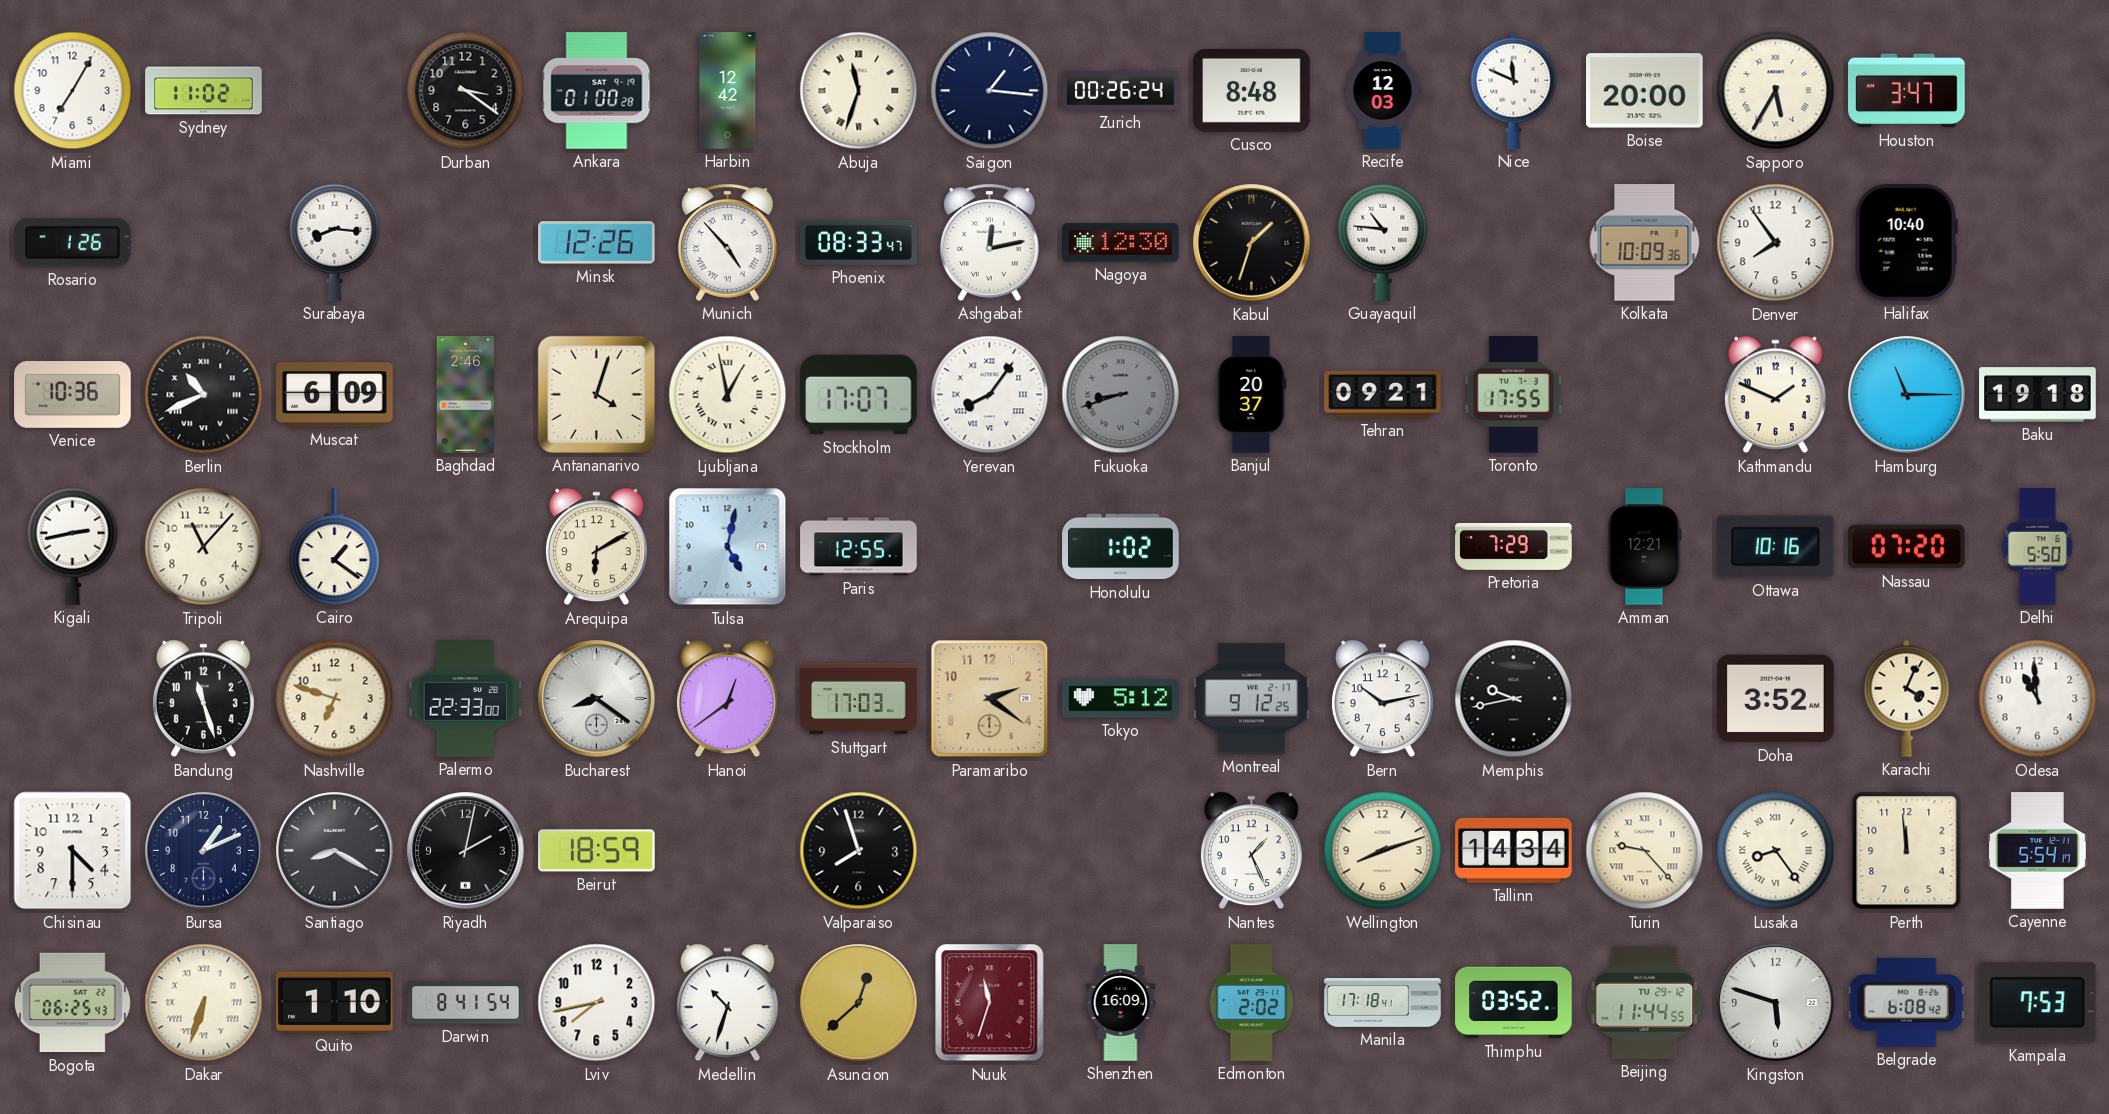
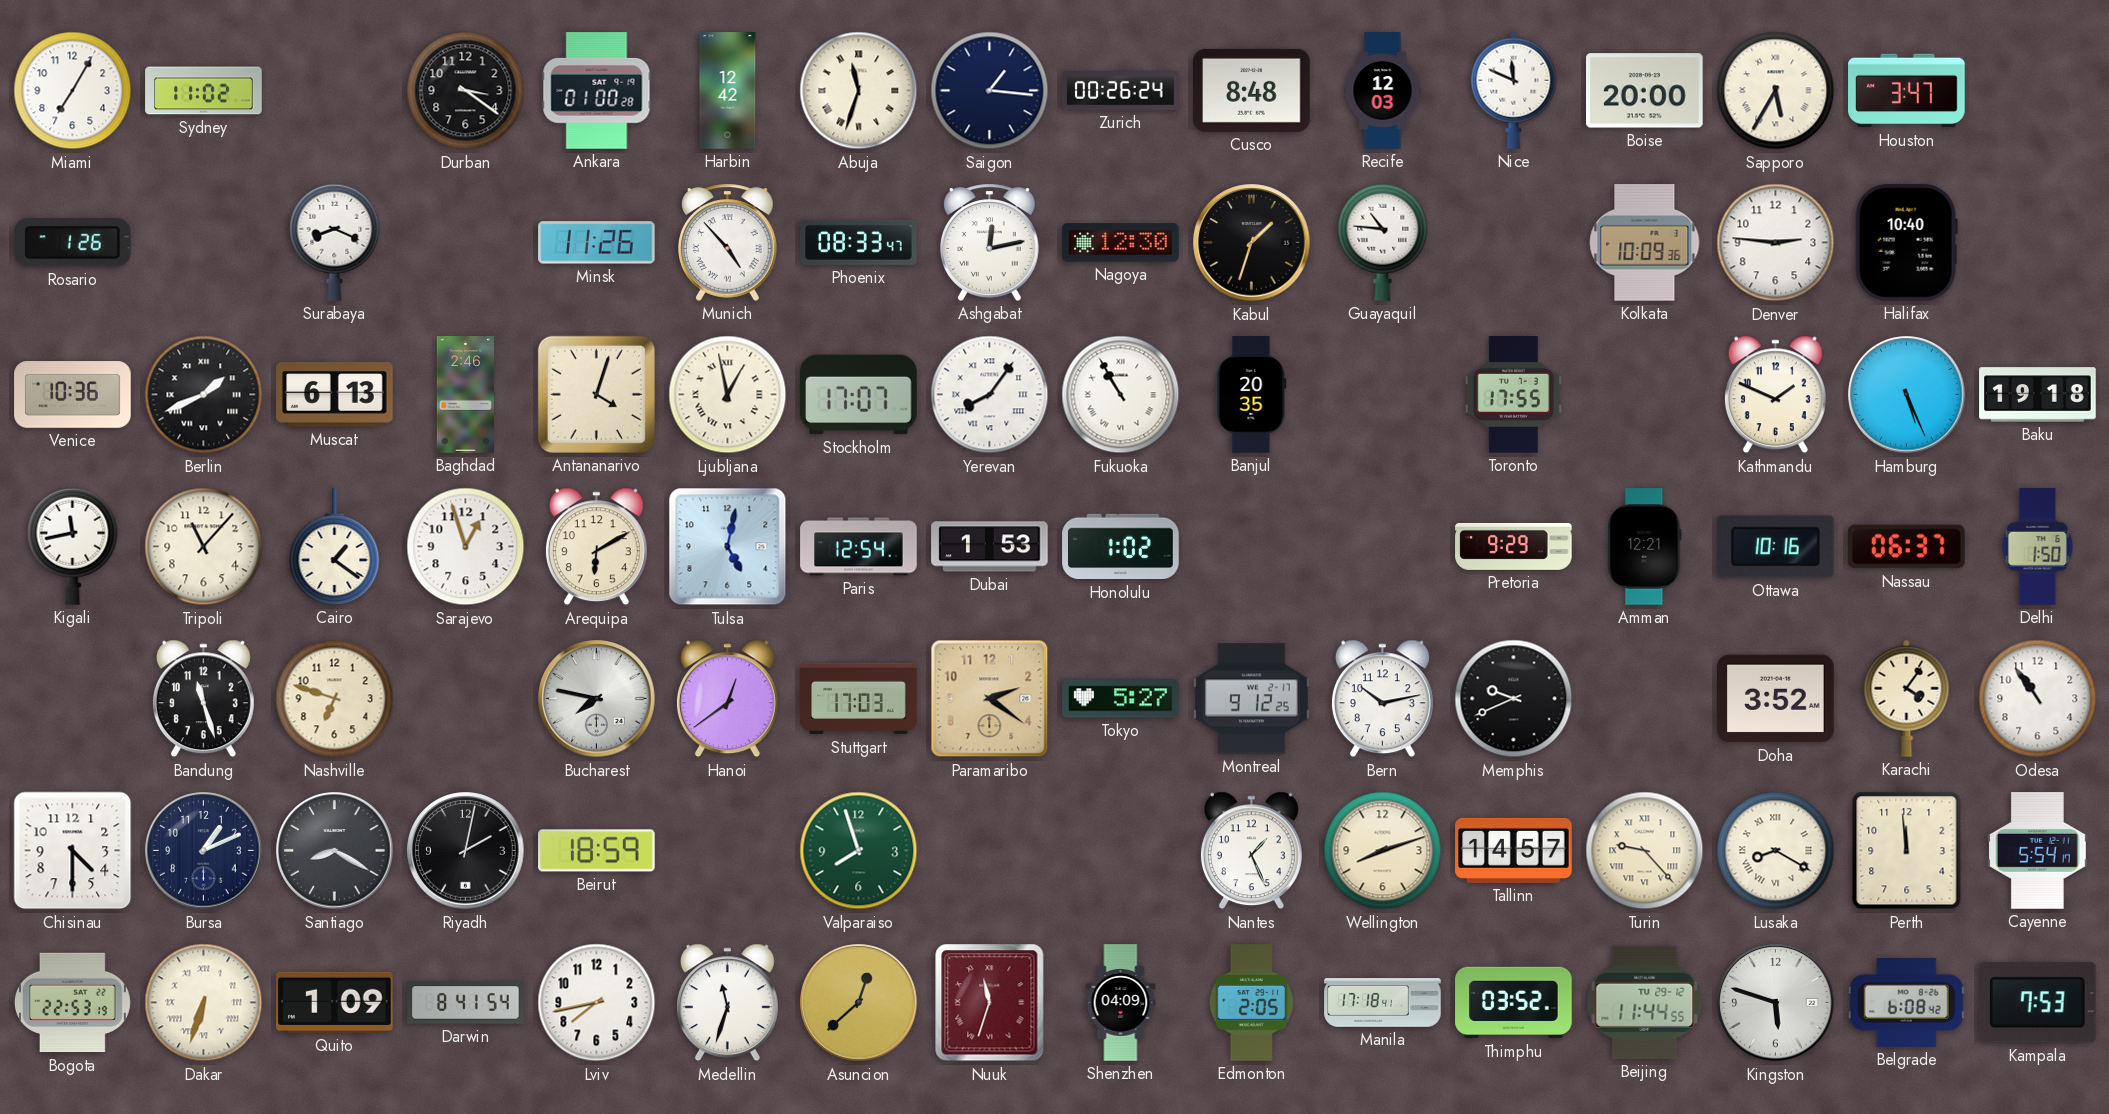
Surabaya: 8:16 -> 8:19 (335, 242)
Minsk: 12:26 -> 11:26 (597, 243)
Denver: 7:54 -> 2:46 (1776, 243)
Berlin: 10:41 -> 1:41 (204, 395)
Muscat: 6:09 -> 6:13 (335, 395)
Fukuoka: 8:42 -> 10:55 (1121, 395)
Fukuoka dial: grey -> white (1121, 395)
Banjul: 20:37 -> 20:35 (1252, 395)
Tehran: 09:21 -> none (1383, 394)
Hamburg: 11:15 -> 5:26 (1907, 395)
Kigali: 2:43 -> 11:43 (73, 546)
Sarajevo: none -> 12:57 (466, 547)
Paris: 12:55 -> 12:54 (859, 547)
Dubai: none -> 1:53 (990, 547)
Pretoria: 7:29 -> 9:29 (1514, 546)
Nassau: 07:20 -> 06:37 (1907, 547)
Delhi: 5:50 -> 1:50 (2038, 547)
Palermo: 22:33 -> none (466, 699)
Bucharest: 8:21 -> 7:47 (597, 699)
Tokyo: 5:12 -> 5:27 (1121, 699)
Memphis: 9:43 -> 9:41 (1514, 699)
Karachi: 4:04 -> 4:06 (1907, 698)
Odesa: 10:59 -> 10:54 (2038, 699)
Valparaiso dial: black -> green (859, 851)
Tallinn: 14:34 -> 14:57 (1514, 850)
Lusaka: 8:24 -> 8:20 (1776, 851)
Bogota: 06:25 -> 22:53 (72, 1003)
Quito: 1:10 -> 1:09 (335, 1002)
Medellin: 10:33 -> 11:33 (727, 1003)
Shenzhen: 16:09 -> 04:09 (1121, 1003)
Edmonton: 2:02 -> 2:05 (1251, 1003)
